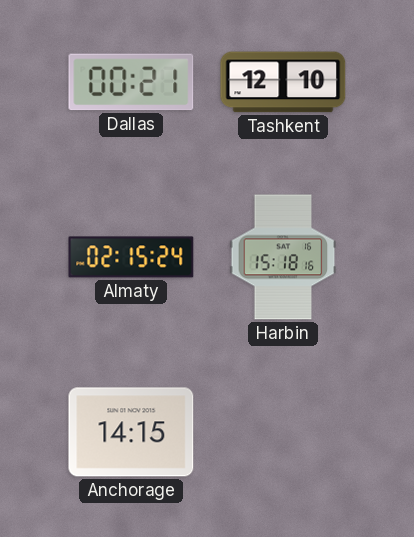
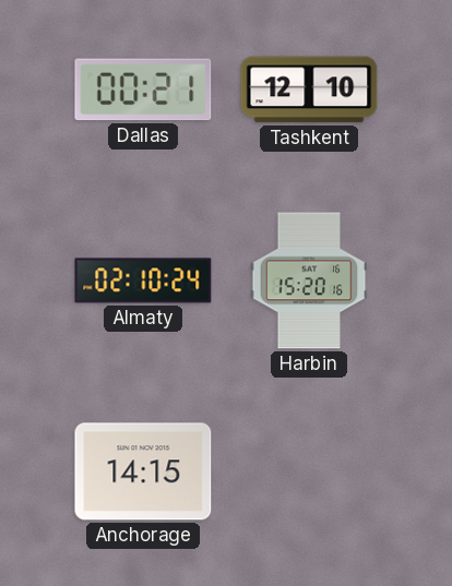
Almaty: 02:15 -> 02:10 (143, 280)
Harbin: 15:18 -> 15:20 (309, 280)
